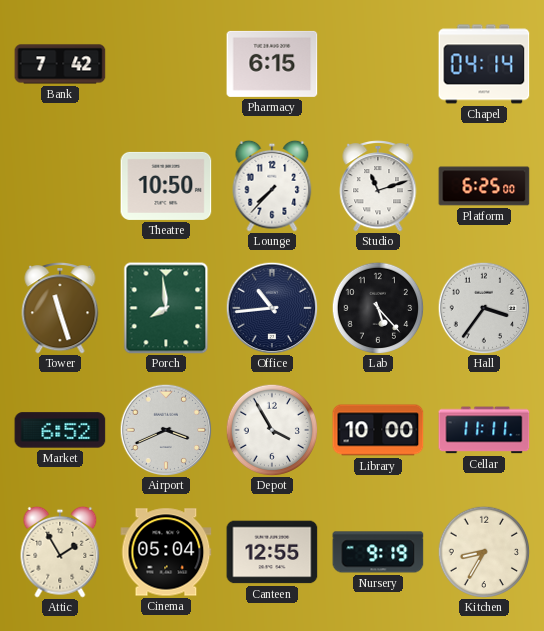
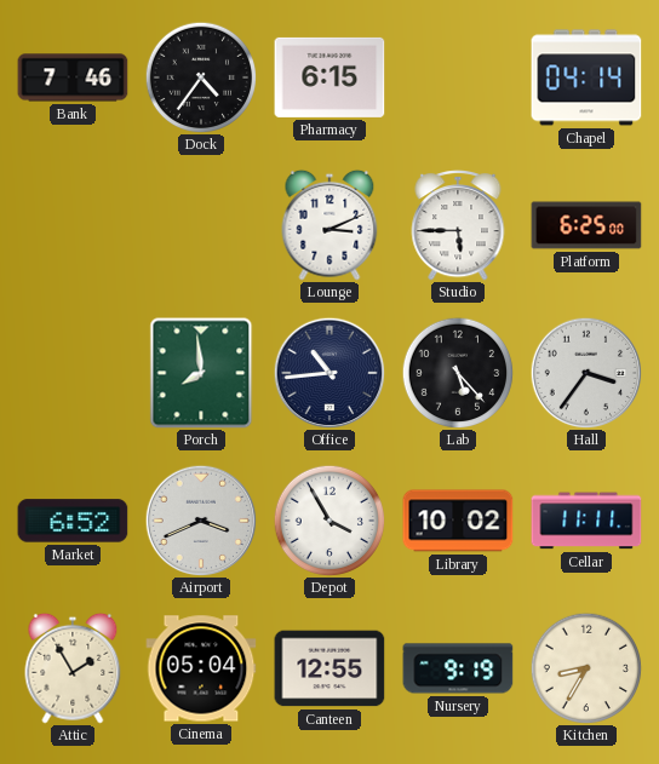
Bank: 7:42 -> 7:46 (73, 77)
Dock: none -> 4:36 (201, 77)
Theatre: 10:50 -> none (166, 186)
Lounge: 7:37 -> 3:11 (329, 225)
Studio: 11:12 -> 5:45 (458, 225)
Tower: 11:27 -> none (60, 308)
Library: 10:00 -> 10:02 (458, 521)
